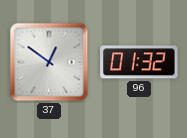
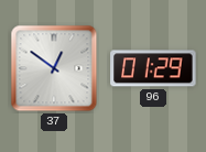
96: 01:32 -> 01:29 (153, 68)
